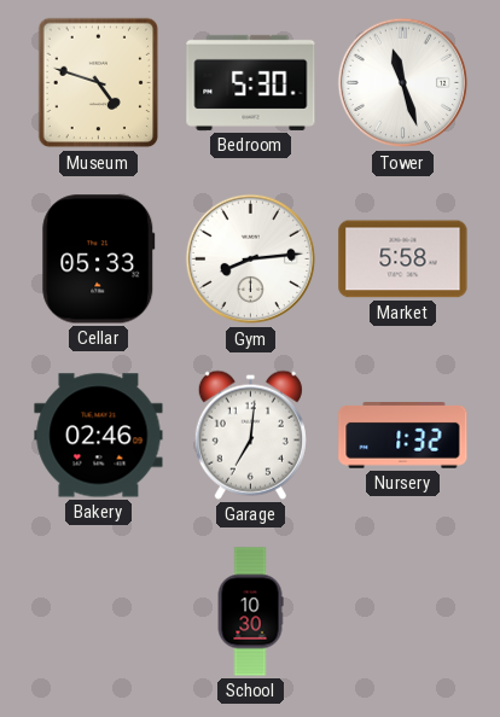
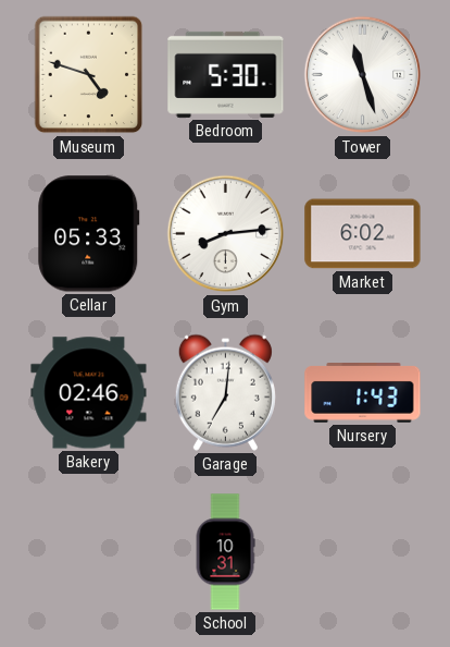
Market: 5:58 -> 6:02 (363, 234)
Nursery: 1:32 -> 1:43 (363, 393)
School: 10:30 -> 10:31 (225, 552)
